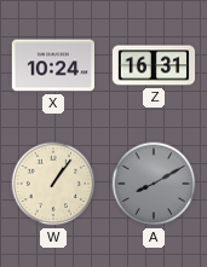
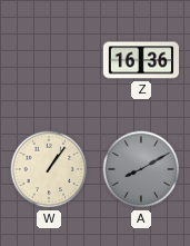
X: 10:24 -> none (52, 65)
Z: 16:31 -> 16:36 (141, 60)
